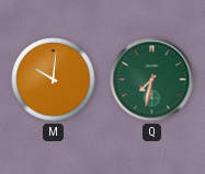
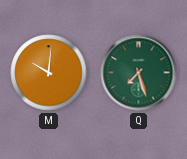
Q: 7:32 -> 7:27 (139, 73)
